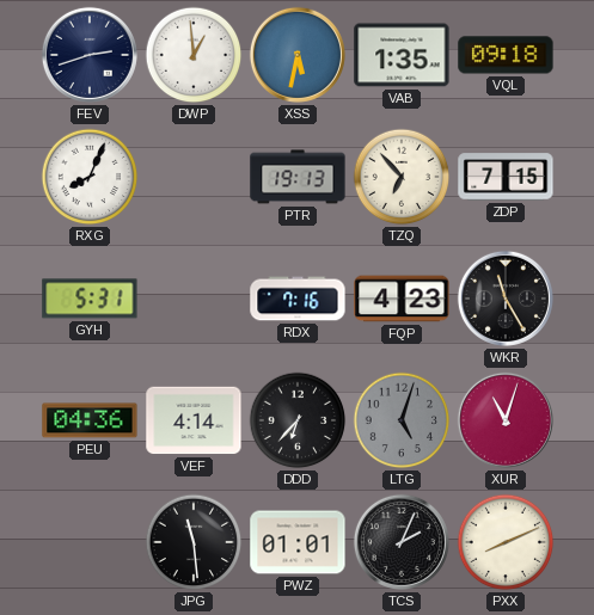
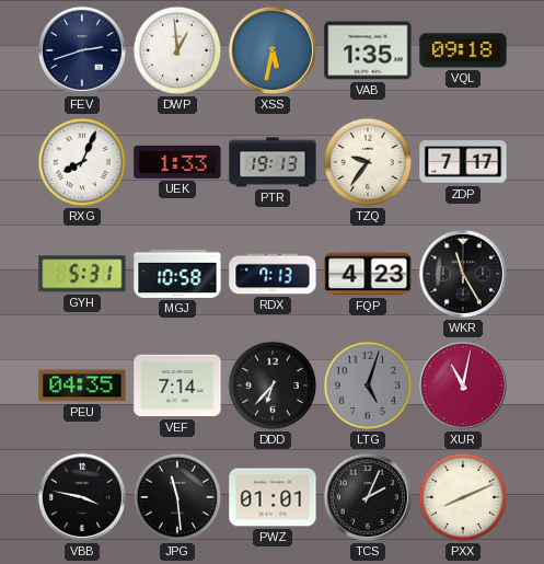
UEK: none -> 1:33 (177, 162)
TZQ: 6:53 -> 9:36 (368, 162)
ZDP: 7:15 -> 7:17 (463, 162)
MGJ: none -> 10:58 (177, 274)
RDX: 7:16 -> 7:13 (273, 274)
PEU: 04:36 -> 04:35 (82, 385)
VEF: 4:14 -> 7:14 (177, 385)
XUR: 11:03 -> 11:02 (463, 385)
VBB: none -> 3:47 (82, 497)
